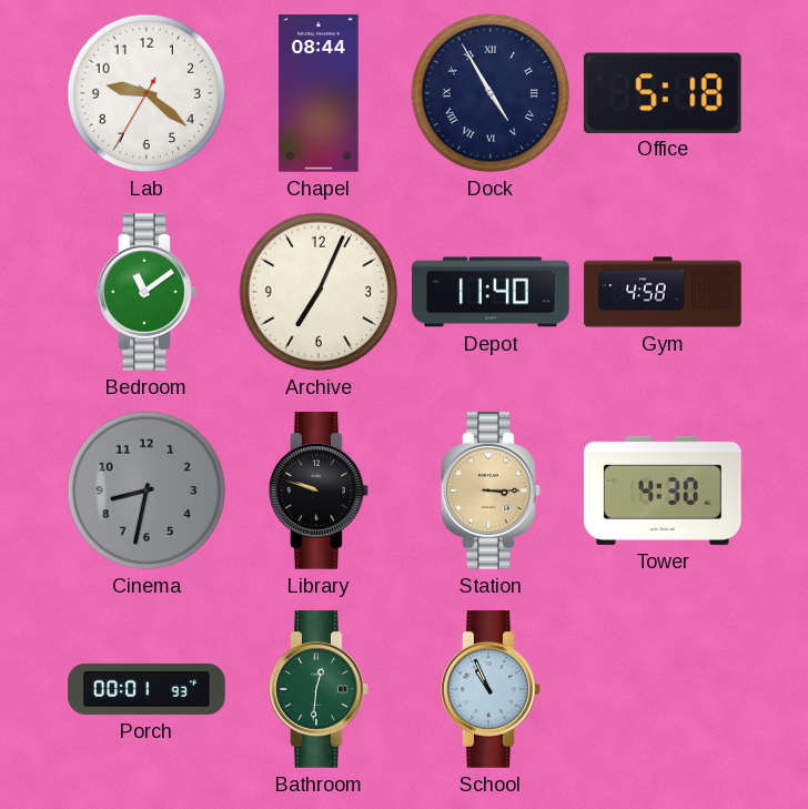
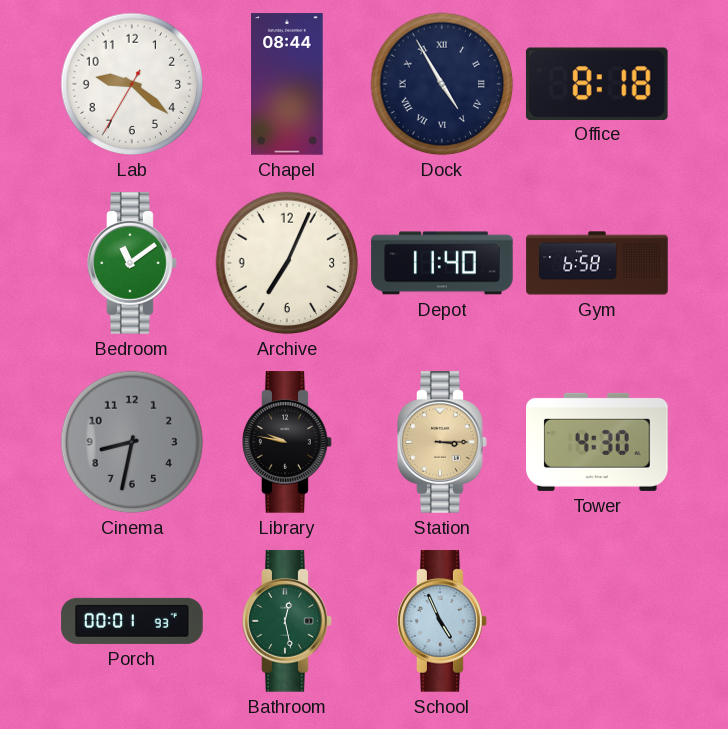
Office: 5:18 -> 8:18 (597, 83)
Gym: 4:58 -> 6:58 (597, 263)
Library: 9:48 -> 9:47 (287, 442)
Bathroom: 12:31 -> 12:28 (287, 621)
School: 10:56 -> 4:56 (442, 621)
